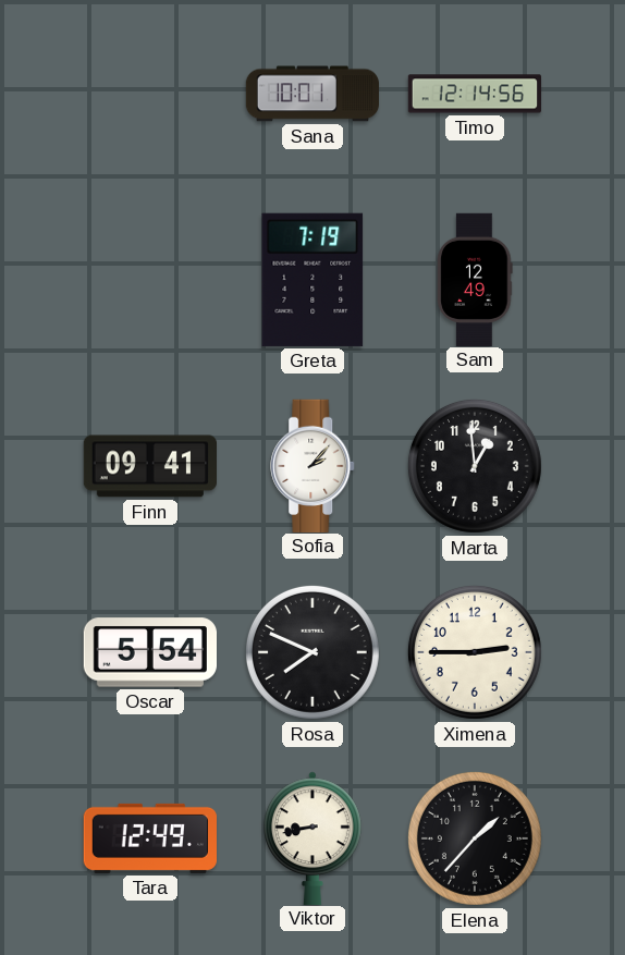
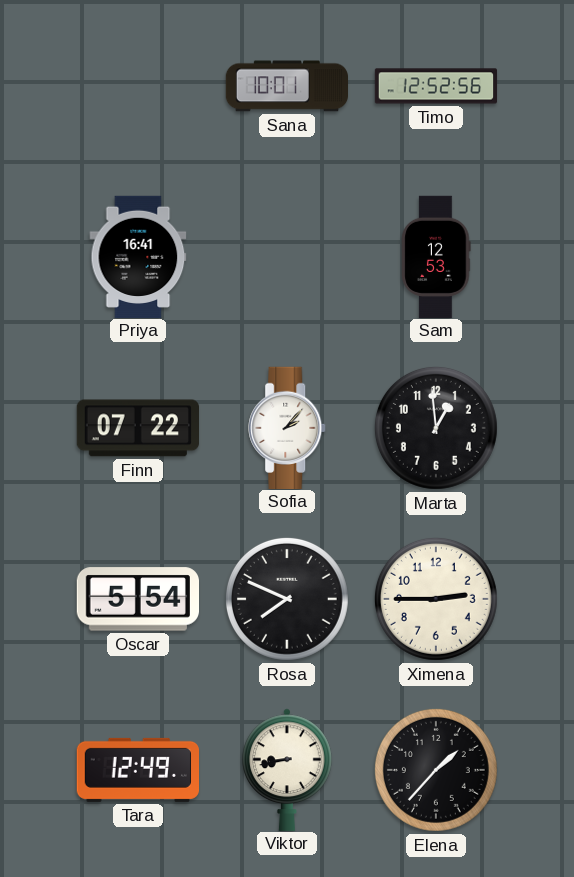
Timo: 12:14 -> 12:52 (436, 86)
Priya: none -> 16:41 (138, 256)
Greta: 7:19 -> none (312, 280)
Sam: 12:49 -> 12:53 (436, 256)
Finn: 09:41 -> 07:22 (137, 428)
